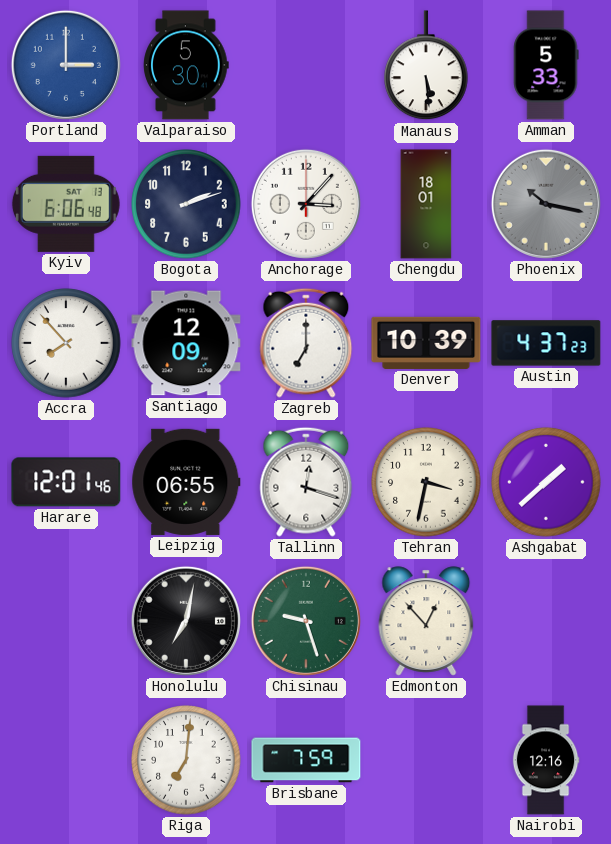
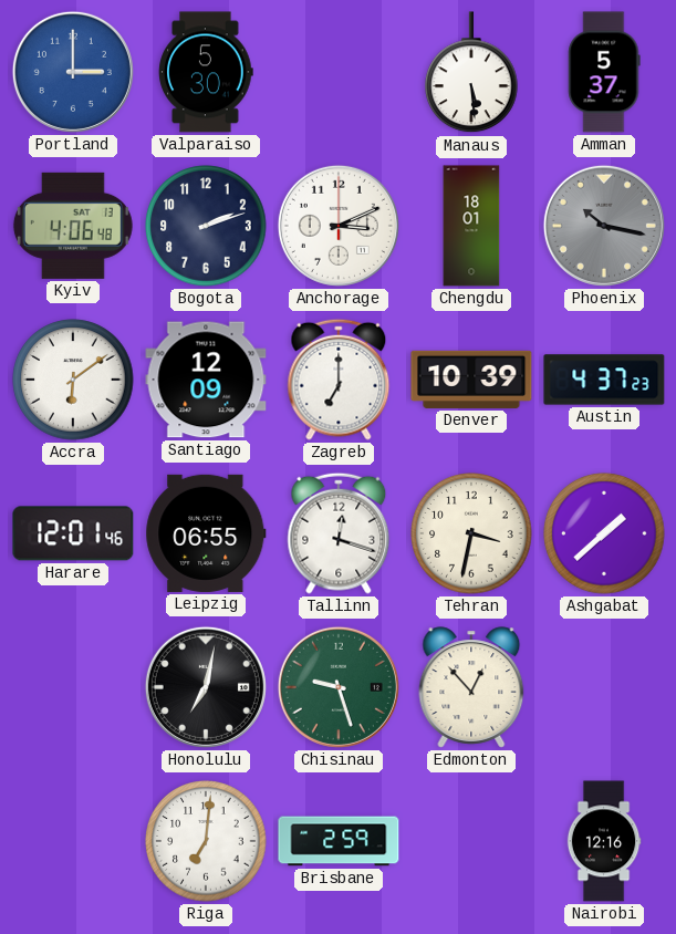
Amman: 5:33 -> 5:37 (604, 72)
Kyiv: 6:06 -> 4:06 (73, 226)
Anchorage: 3:07 -> 3:11 (339, 226)
Accra: 7:53 -> 6:09 (73, 380)
Brisbane: 7:59 -> 2:59 (339, 841)
